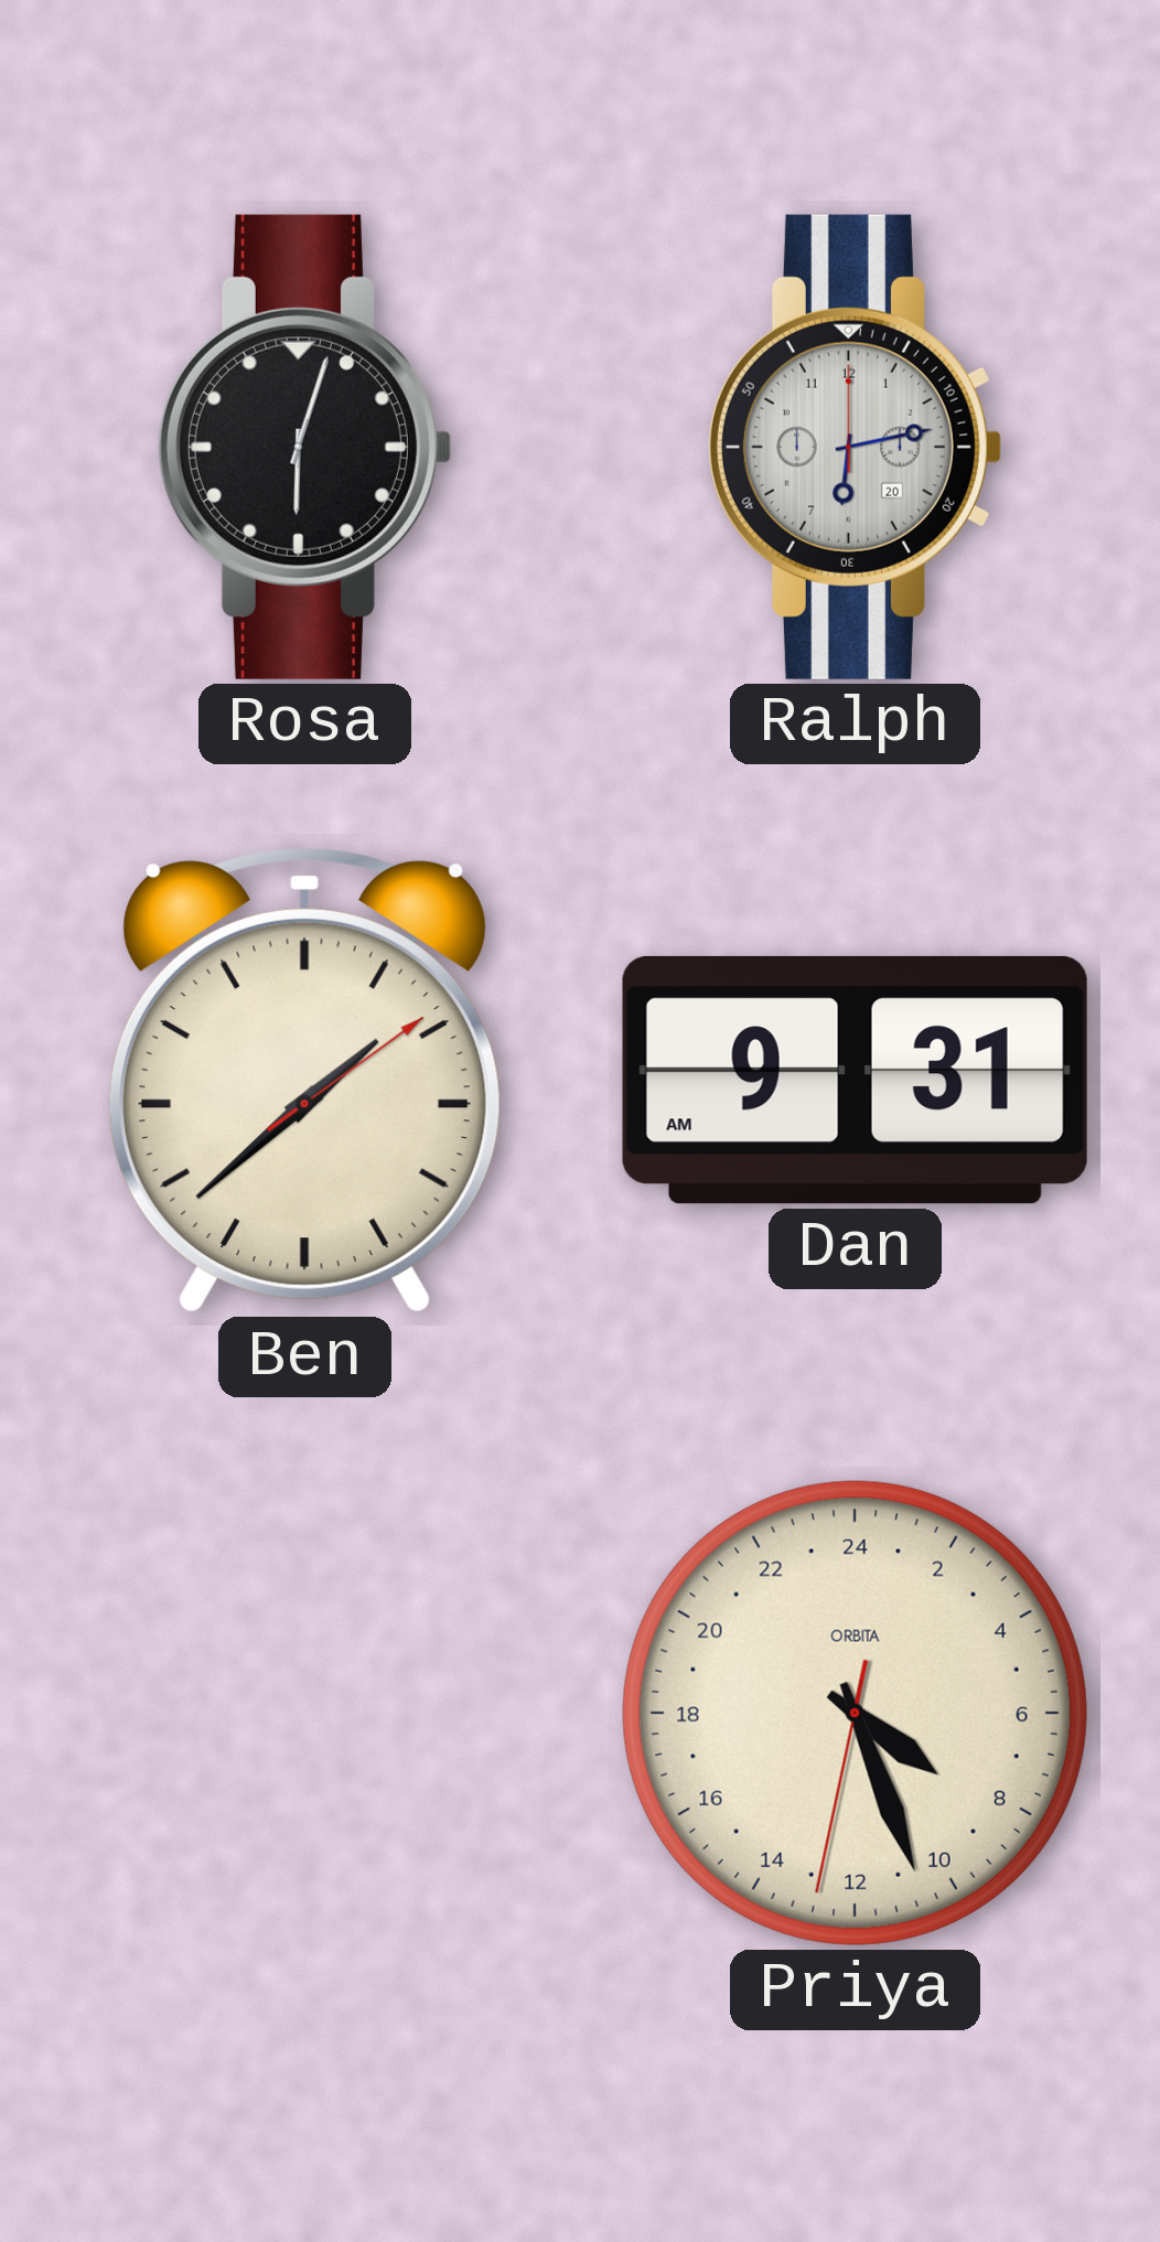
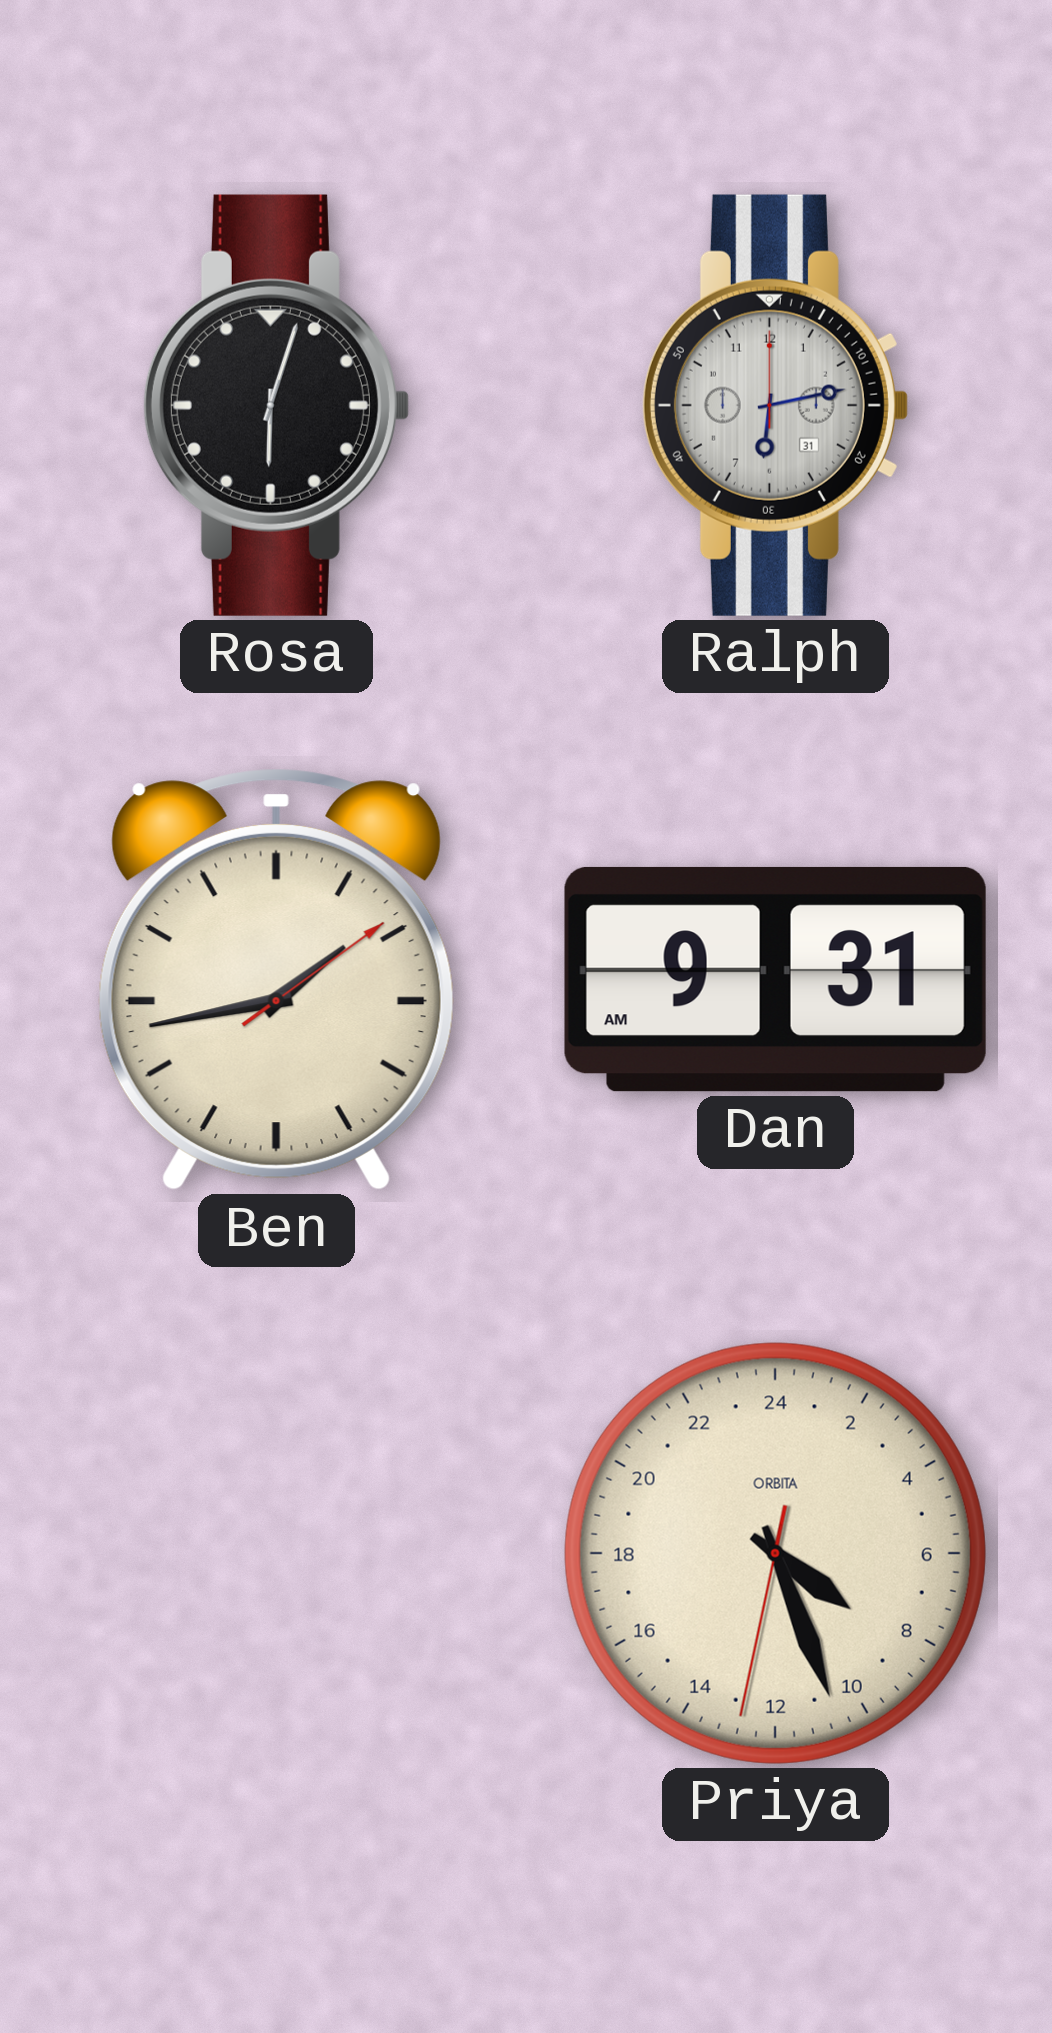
Ralph date: 20 -> 31 (775, 405)
Ben: 1:38 -> 1:43 (276, 980)
